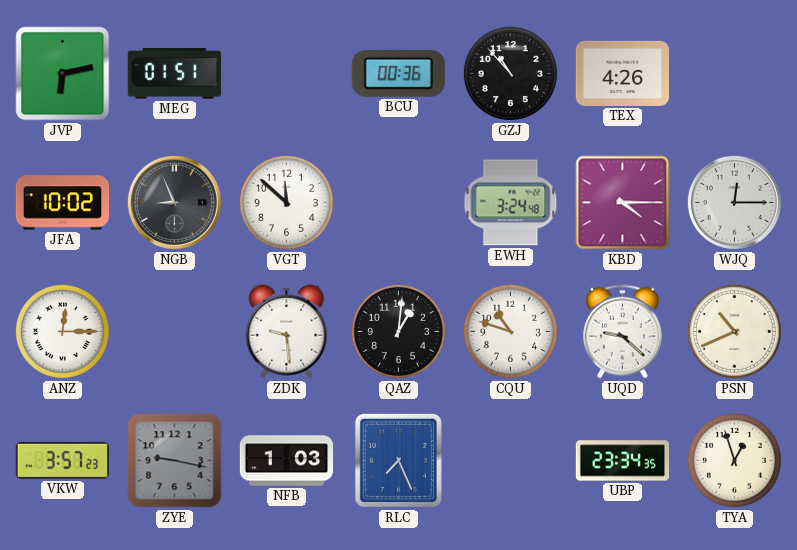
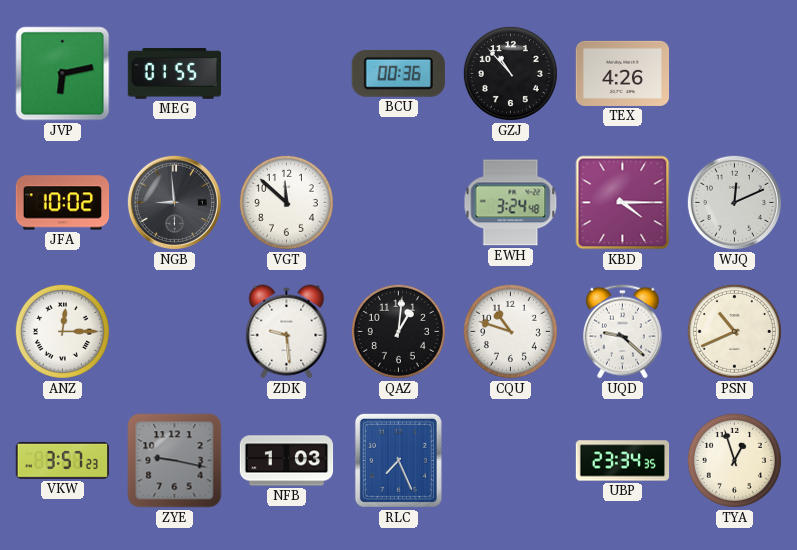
MEG: 01:51 -> 01:55 (174, 74)
NGB: 8:56 -> 8:59 (174, 202)
WJQ: 12:15 -> 12:11 (734, 202)
